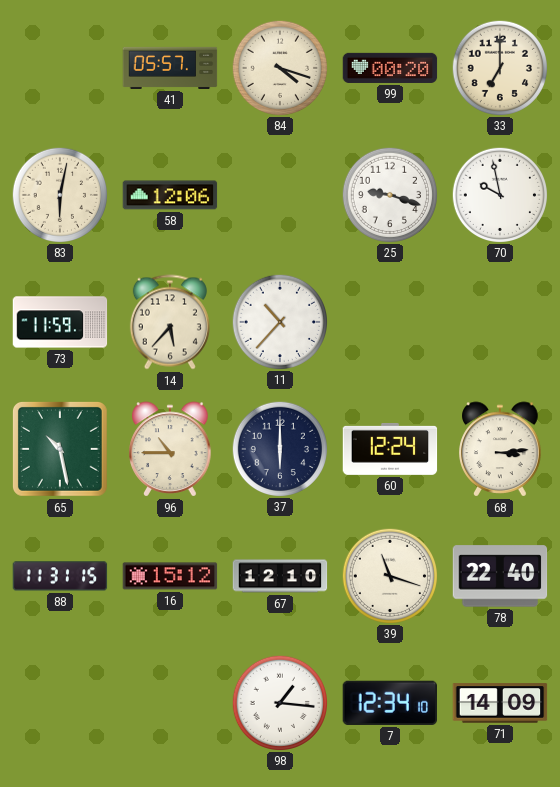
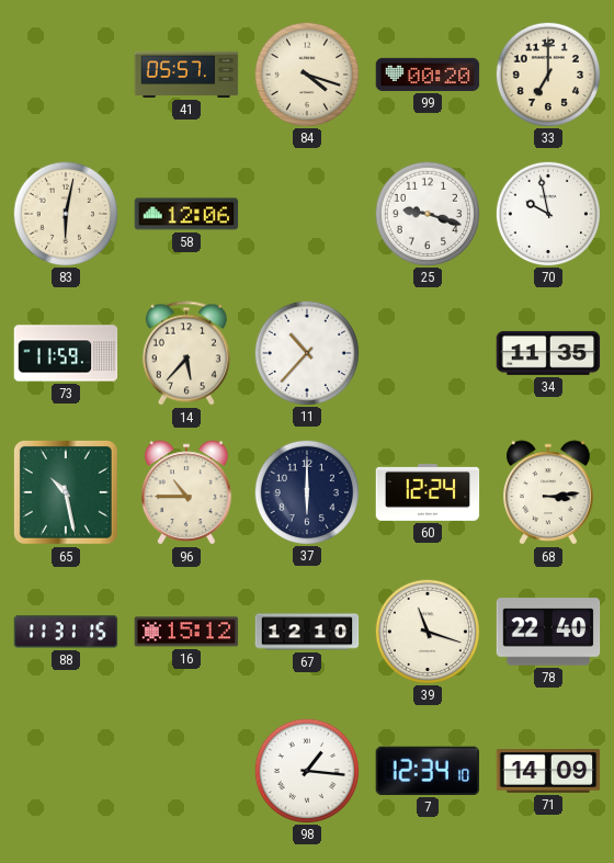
34: none -> 11:35 (548, 353)
